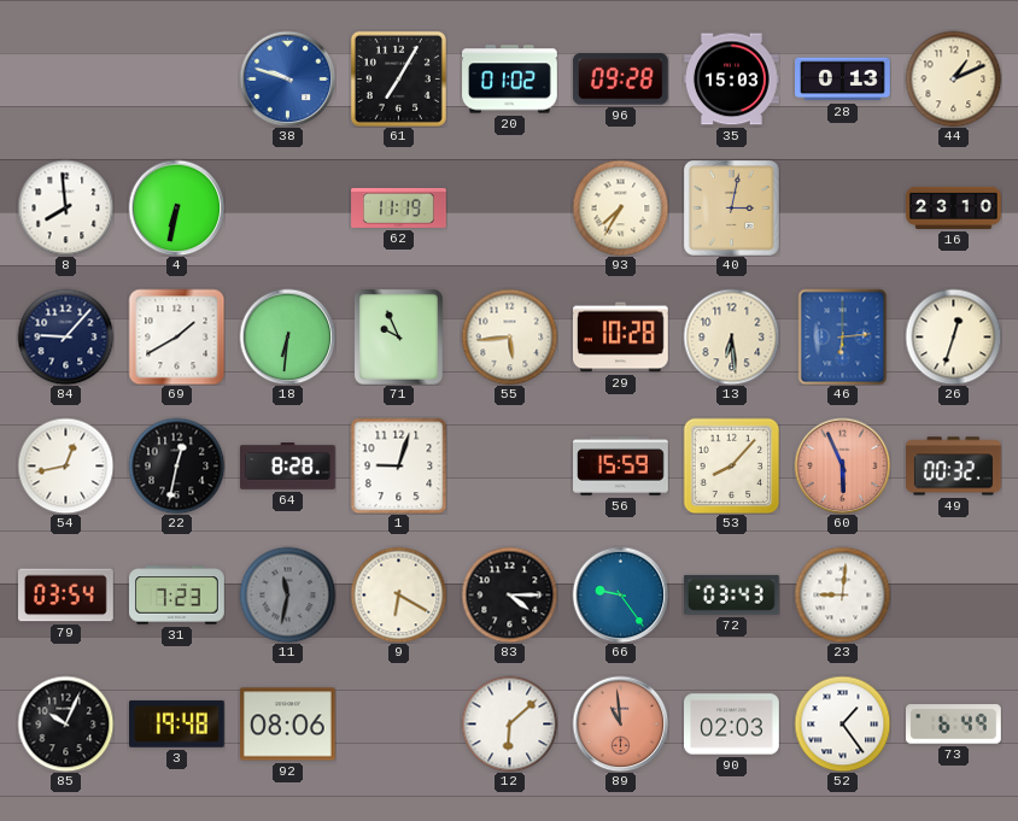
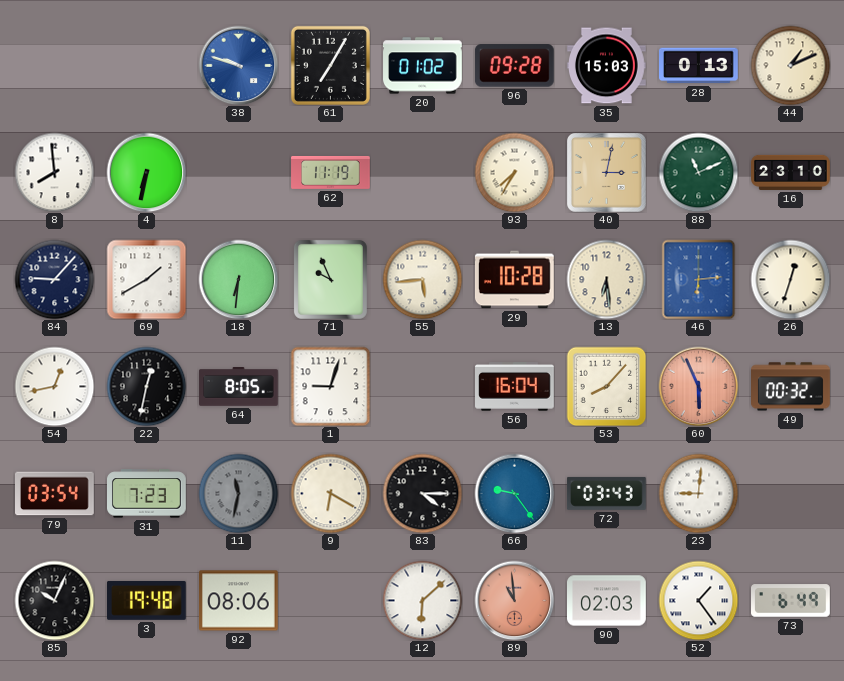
88: none -> 11:11 (698, 172)
64: 8:28 -> 8:05 (239, 387)
56: 15:59 -> 16:04 (515, 387)
